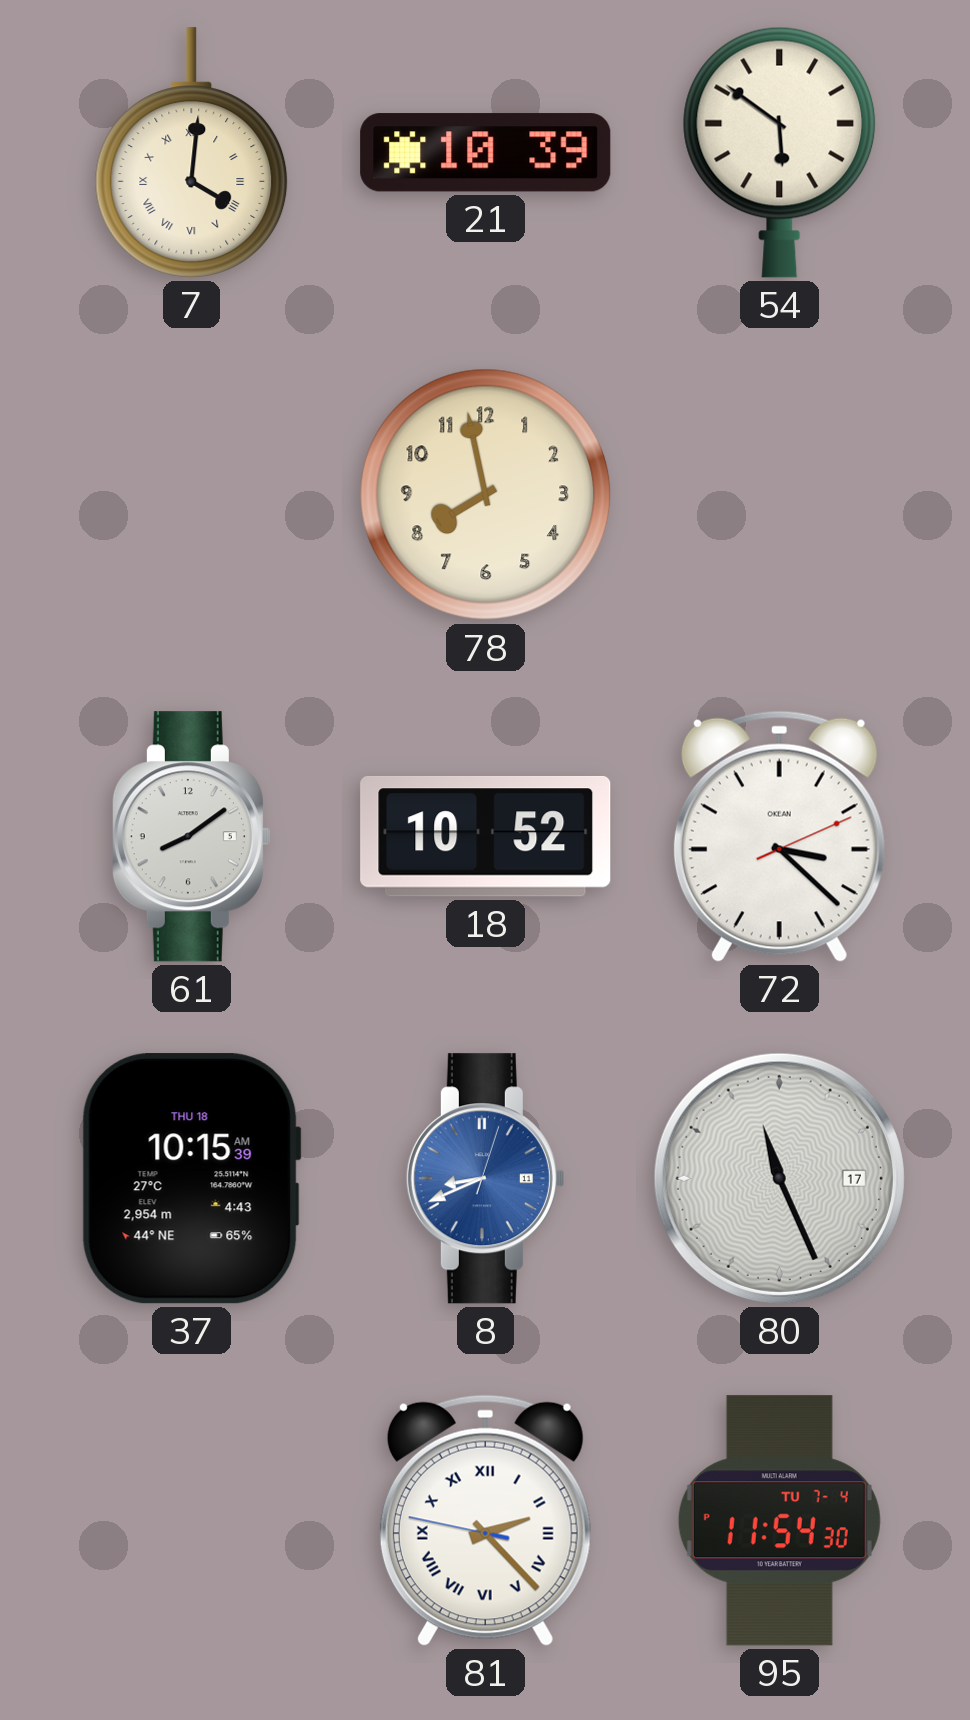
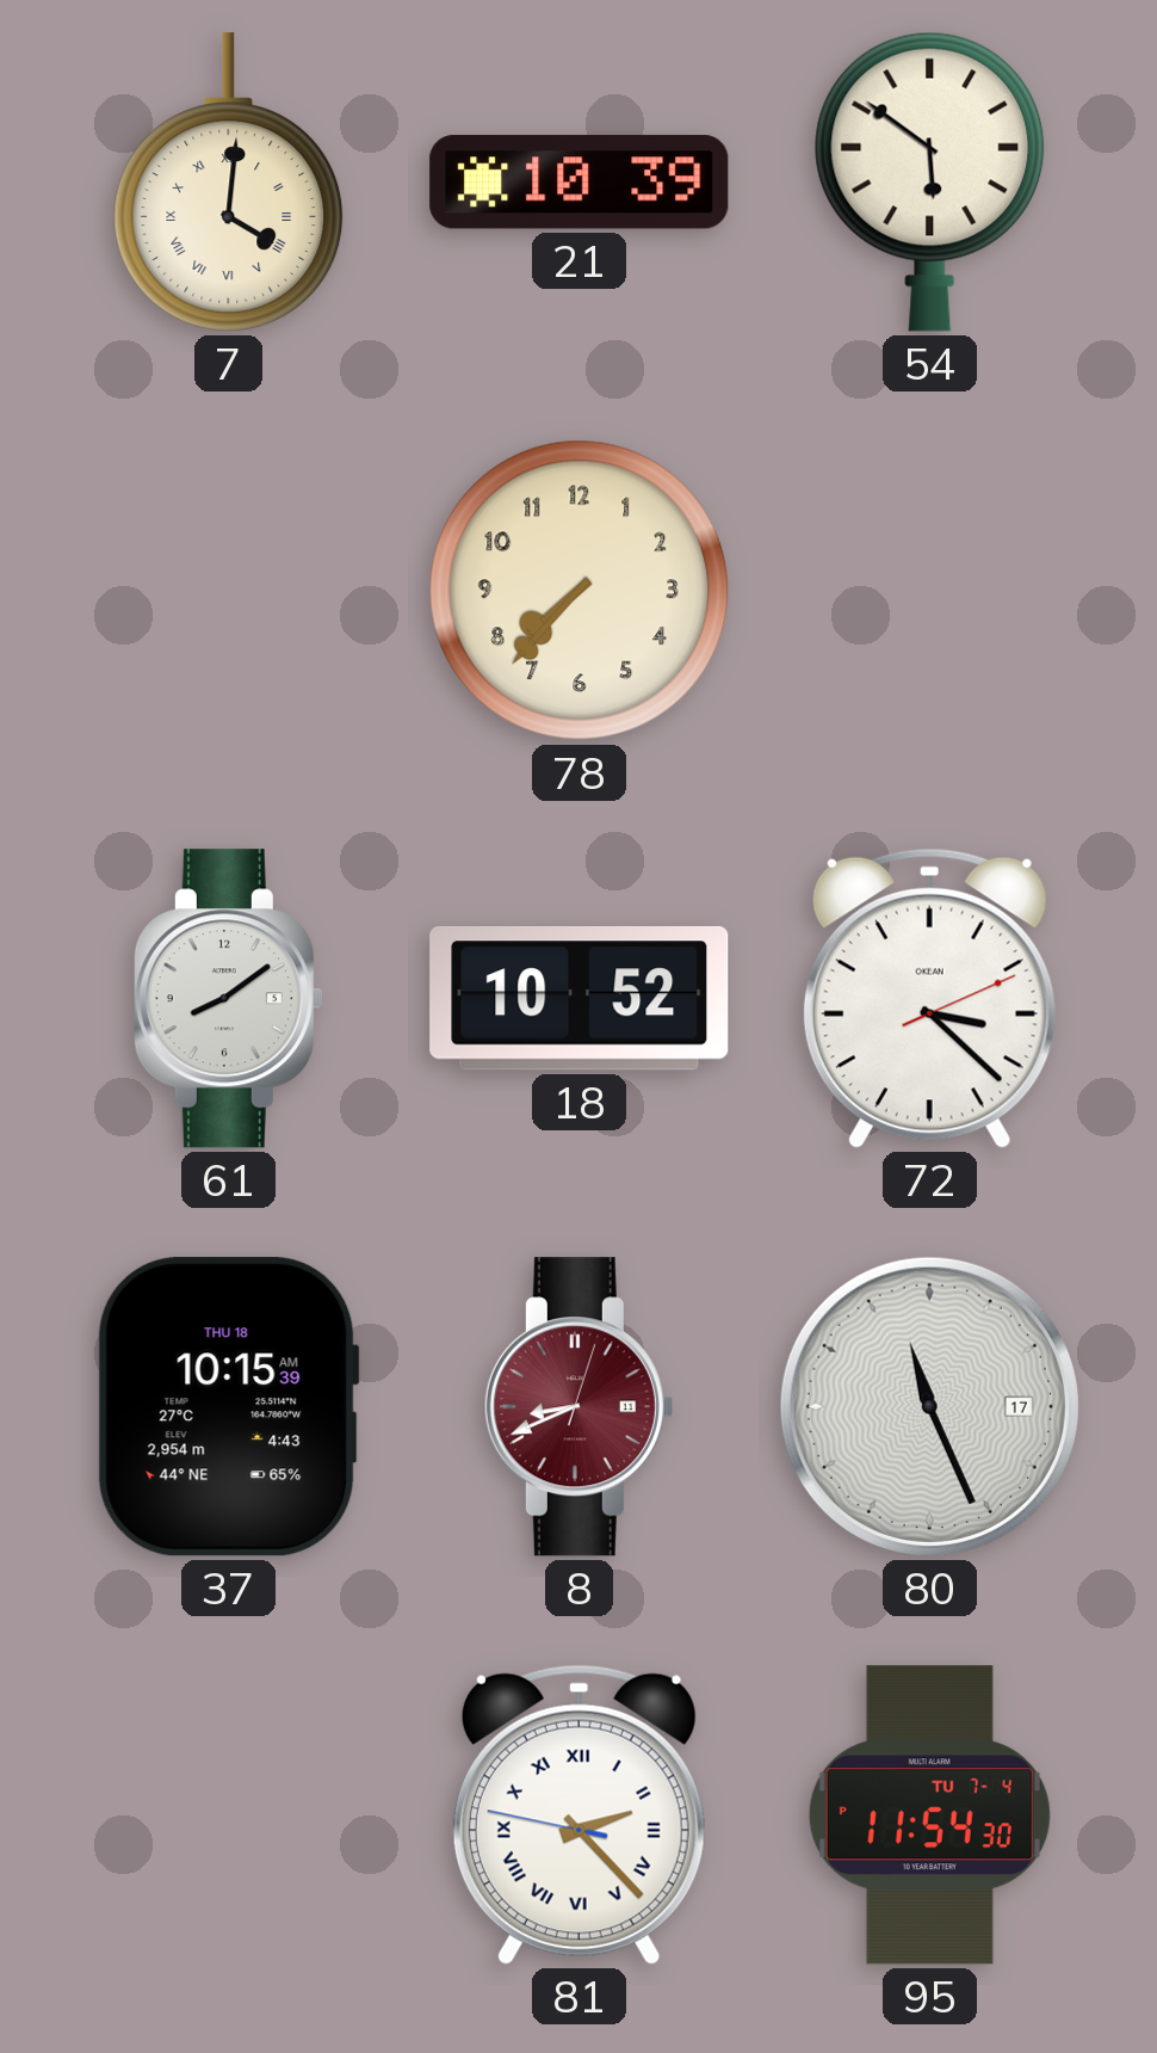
78: 7:58 -> 7:37 (580, 591)
8 dial: blue -> burgundy (578, 1407)
